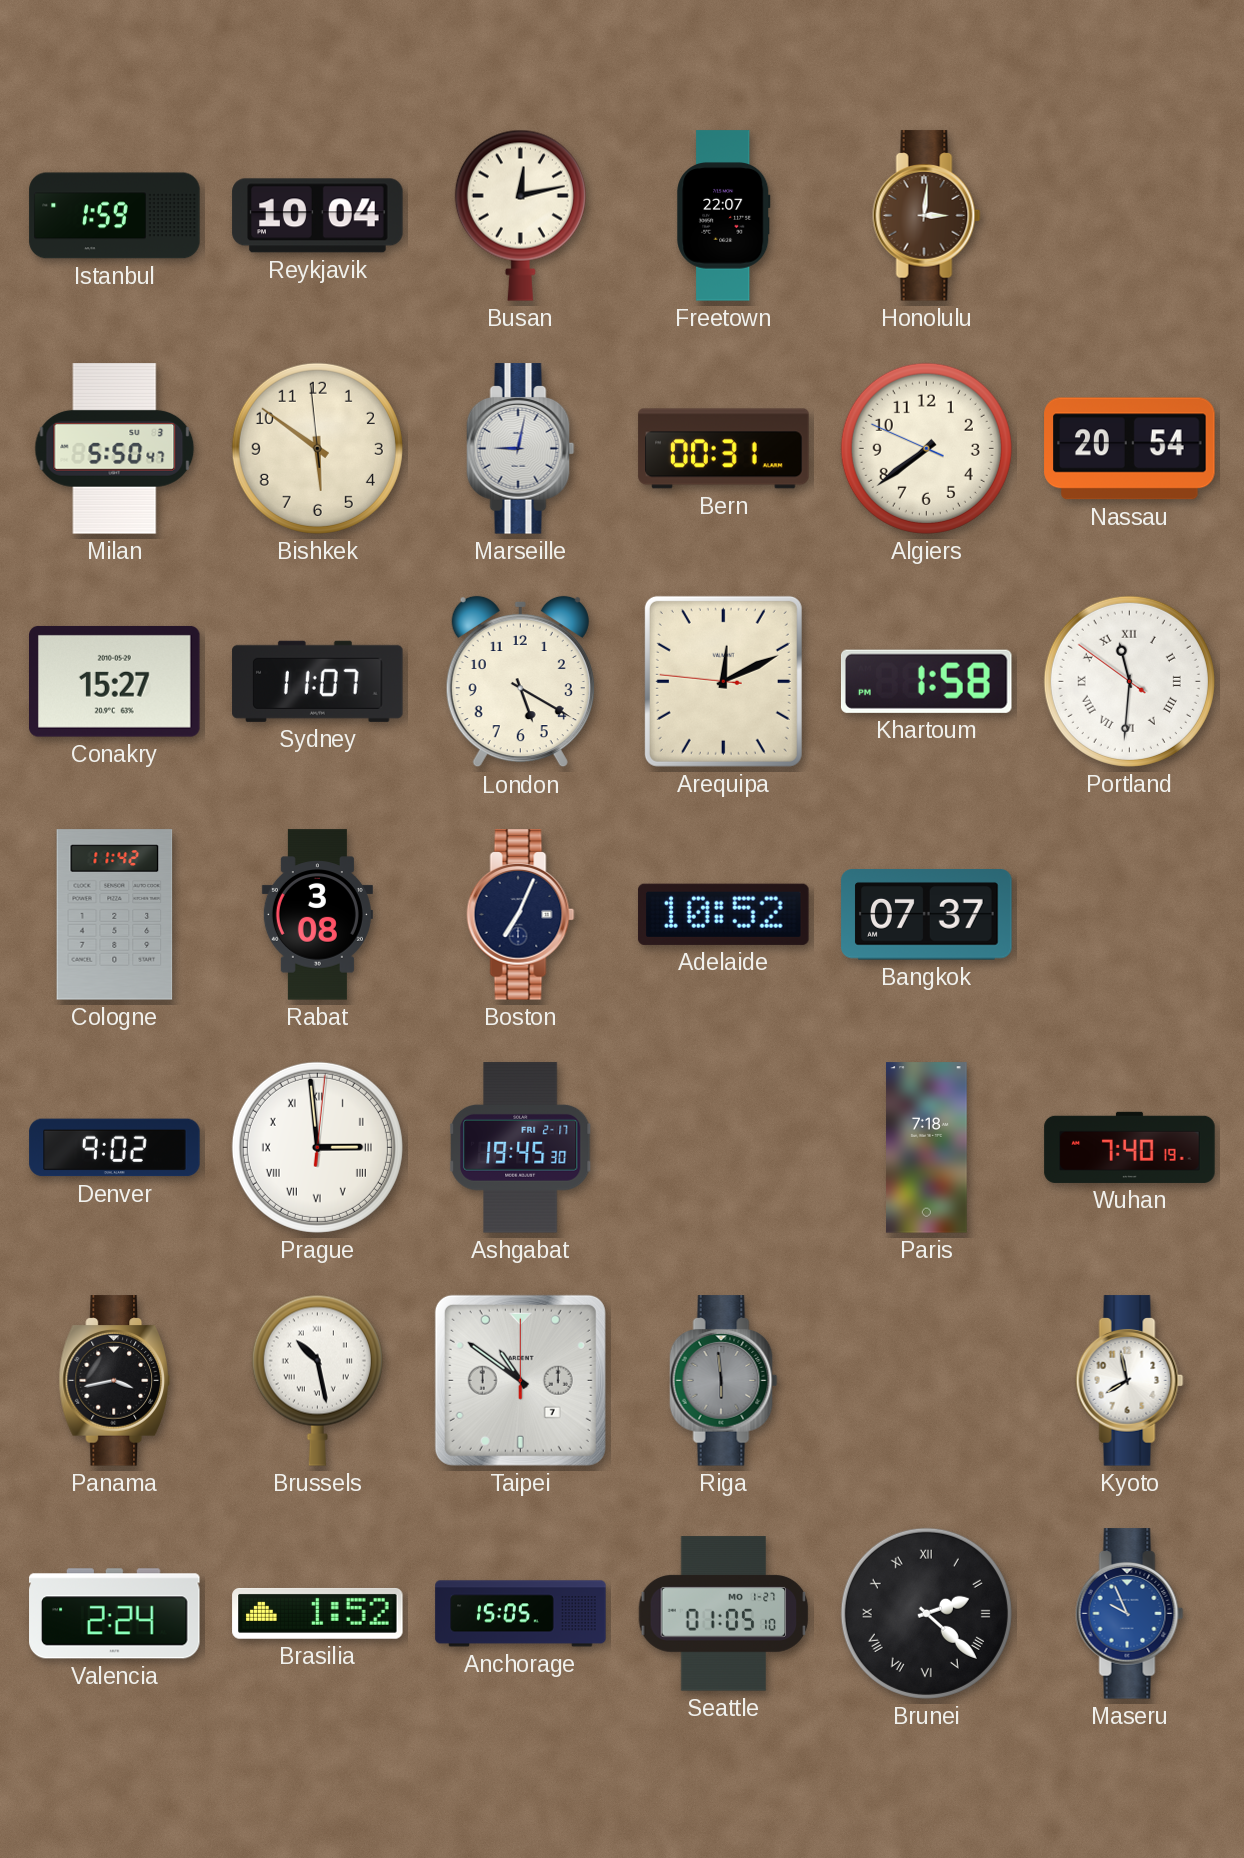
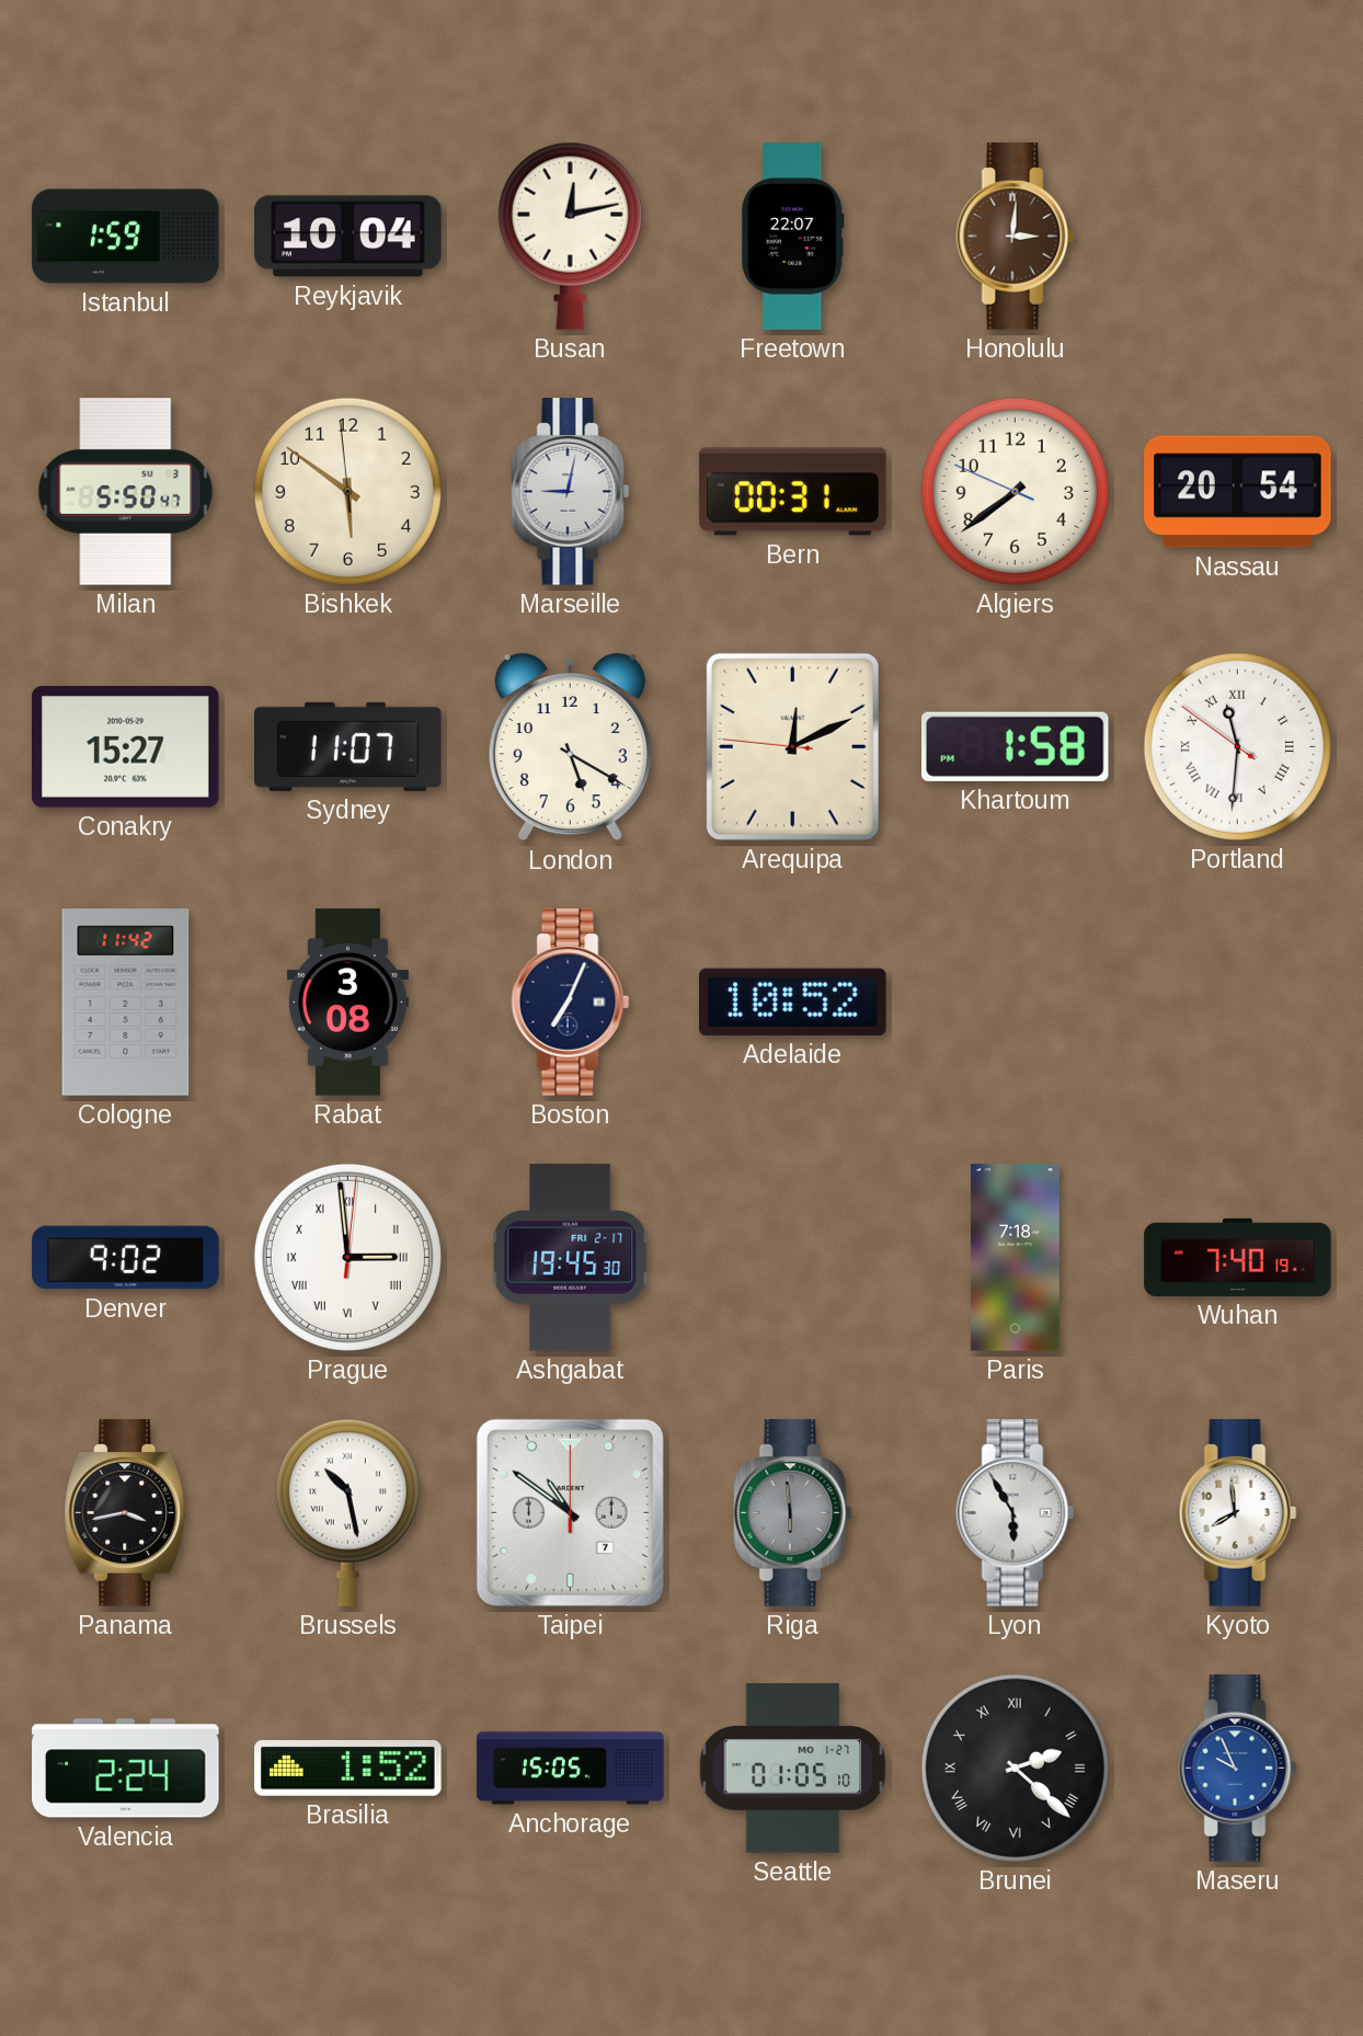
Bangkok: 07:37 -> none (927, 915)
Lyon: none -> 5:55 (1016, 1513)
Kyoto: 7:58 -> 7:59 (1238, 1513)
